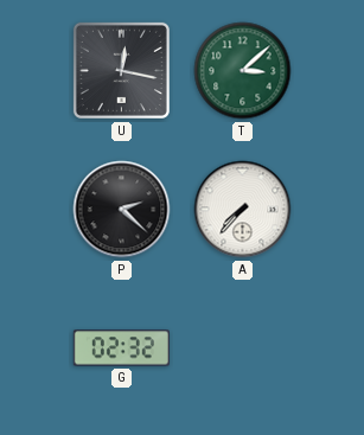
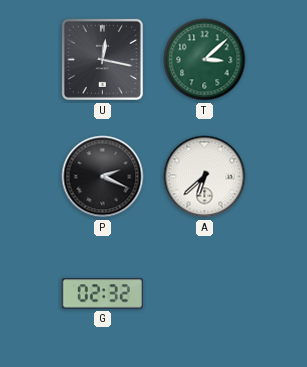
P: 2:22 -> 2:19 (103, 177)
A: 7:37 -> 6:38 (205, 177)
